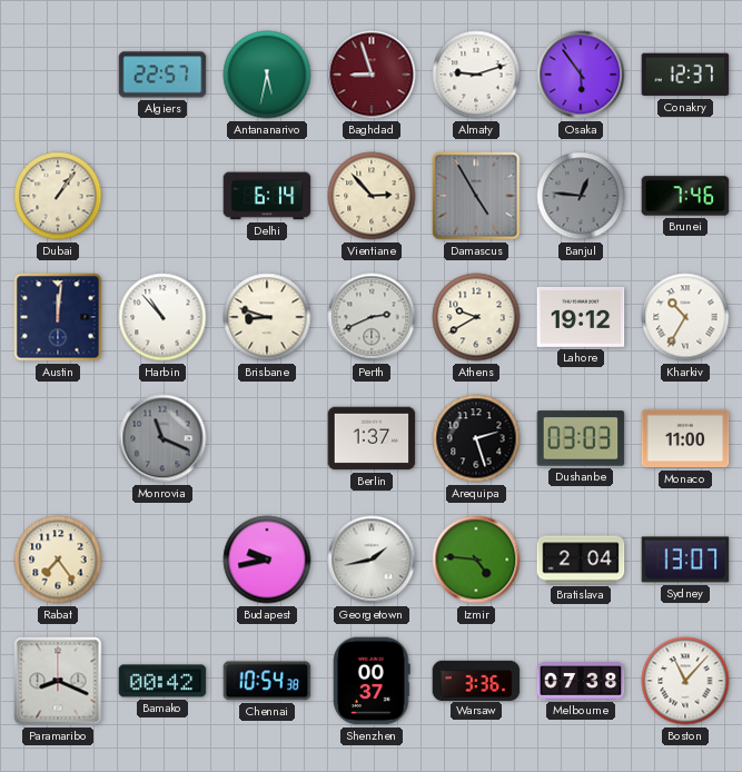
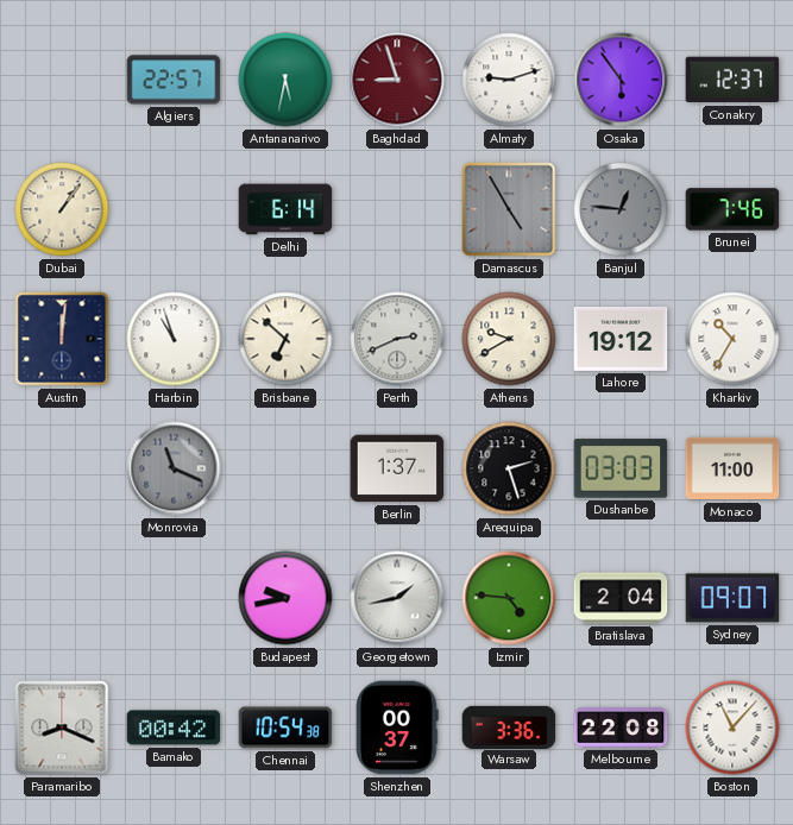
Vientiane: 2:53 -> none (372, 196)
Harbin: 10:53 -> 10:57 (174, 339)
Brisbane: 8:48 -> 6:52 (285, 339)
Rabat: 7:24 -> none (58, 560)
Sydney: 13:07 -> 09:07 (732, 598)
Melbourne: 07:38 -> 22:08 (621, 728)
